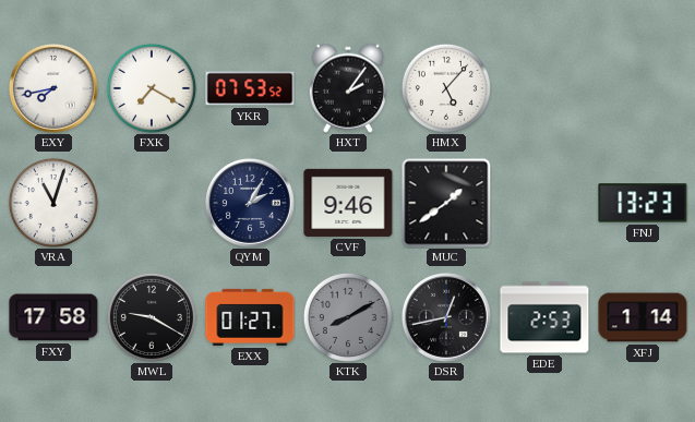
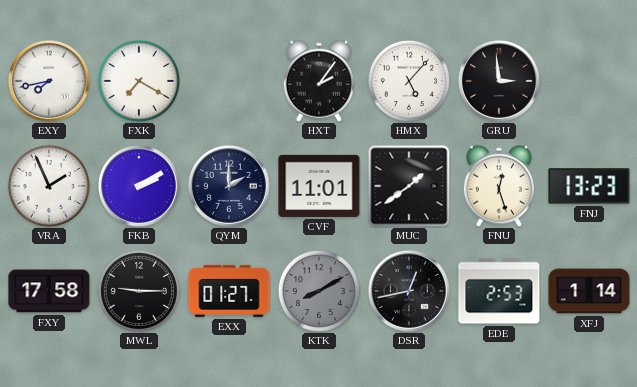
YKR: 07:53 -> none (250, 88)
GRU: none -> 2:59 (499, 81)
VRA: 11:03 -> 1:56 (49, 186)
FKB: none -> 2:10 (139, 186)
QYM: 2:05 -> 2:00 (229, 186)
CVF: 9:46 -> 11:01 (319, 186)
FNU: none -> 12:27 (499, 186)
MWL: 9:20 -> 9:15 (139, 291)
